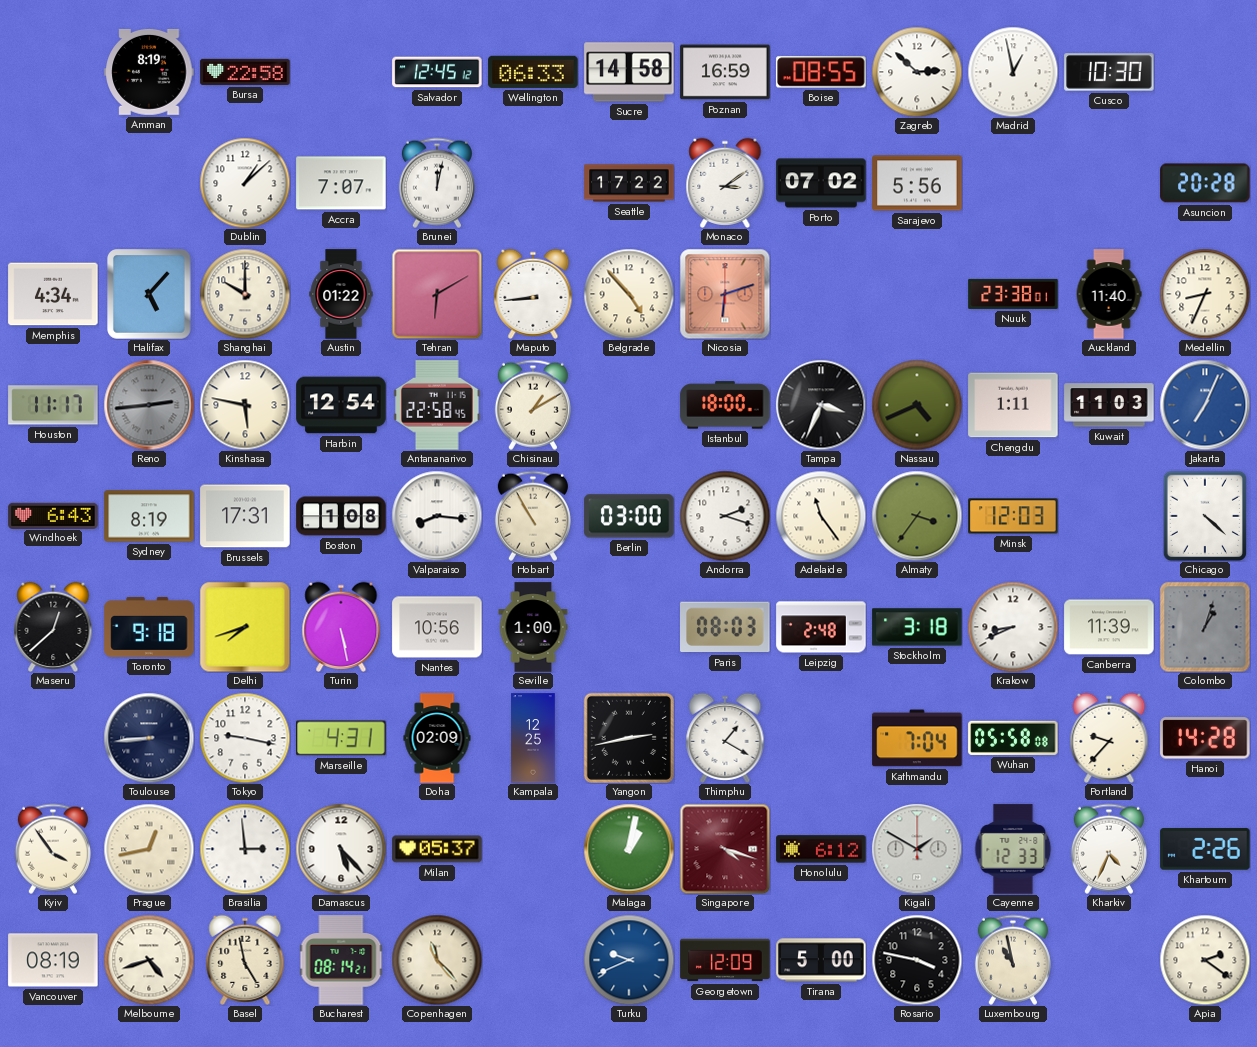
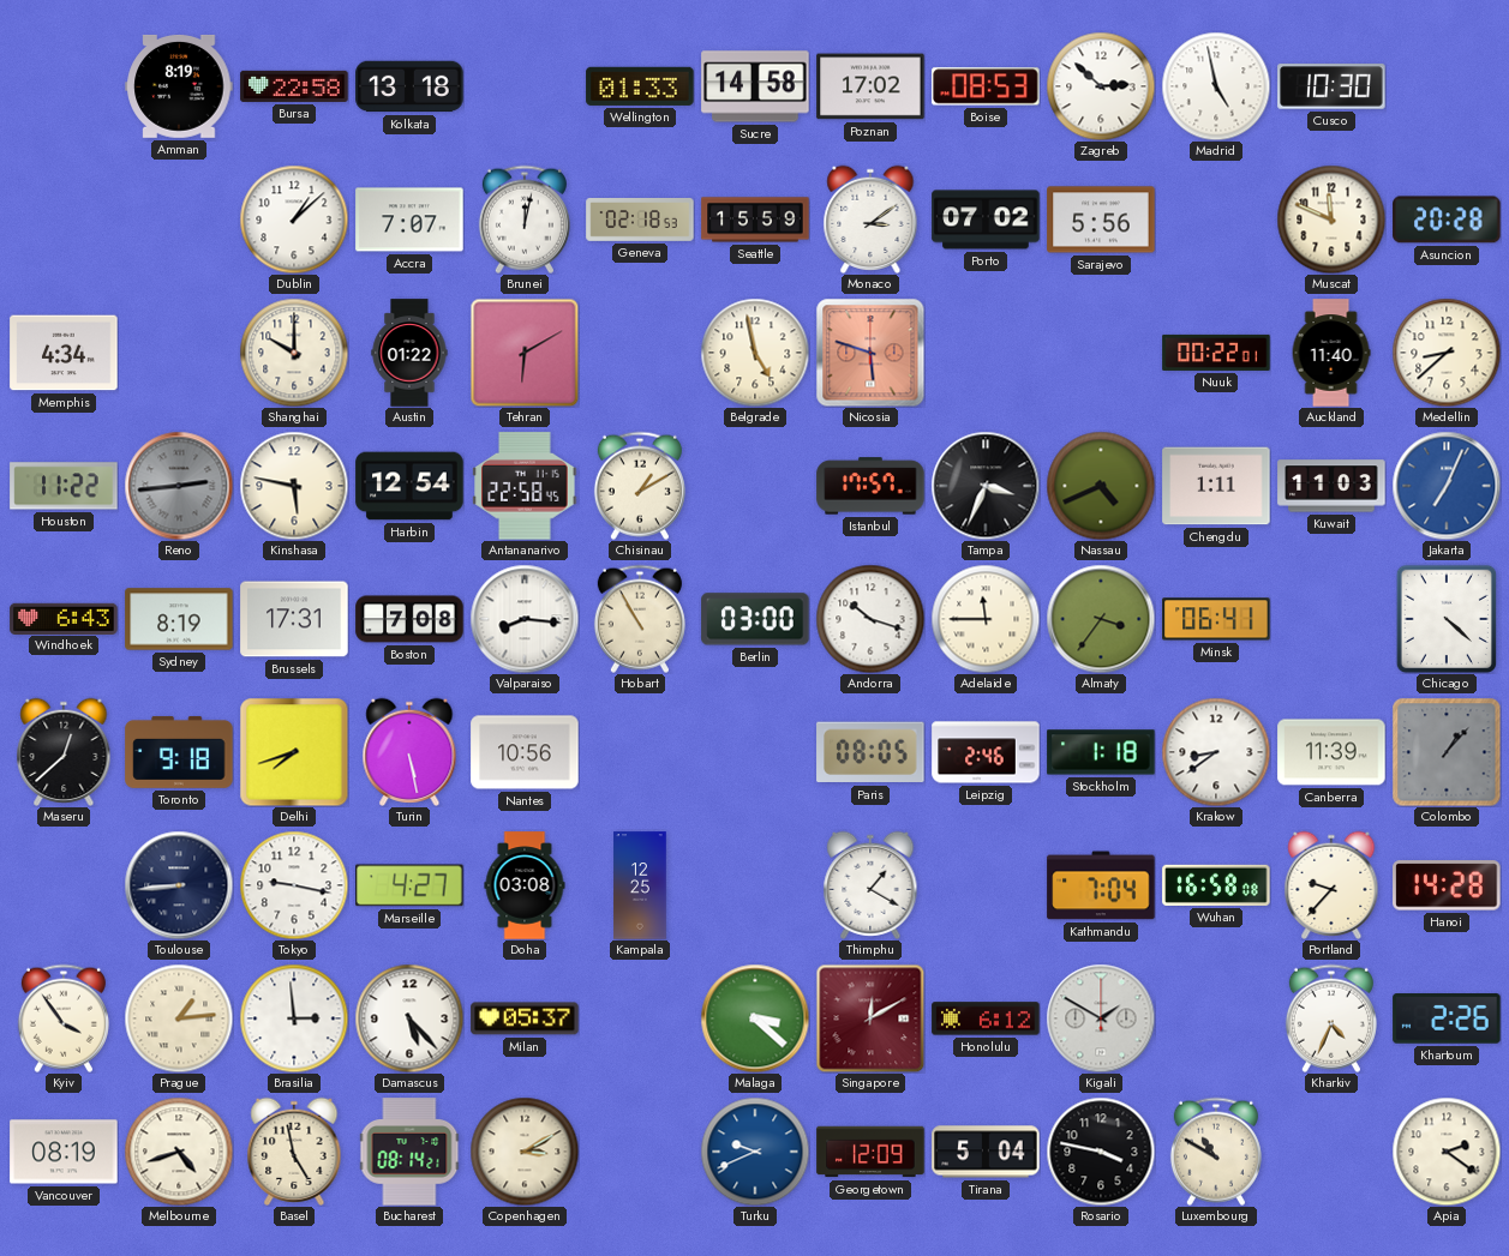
Kolkata: none -> 13:18 (409, 86)
Salvador: 12:45 -> none (437, 72)
Wellington: 06:33 -> 01:33 (640, 86)
Poznan: 16:59 -> 17:02 (870, 86)
Boise: 08:55 -> 08:53 (986, 86)
Madrid: 12:58 -> 4:58 (1216, 86)
Geneva: none -> 02:18 (640, 221)
Seattle: 17:22 -> 15:59 (755, 220)
Muscat: none -> 11:49 (1331, 220)
Halifax: 5:07 -> none (150, 295)
Maputo: 8:44 -> none (533, 294)
Belgrade: 4:53 -> 4:58 (755, 353)
Nicosia: 6:12 -> 5:48 (870, 353)
Nuuk: 23:38 -> 00:22 (1216, 353)
Medellin: 8:34 -> 8:38 (1447, 353)
Houston: 11:17 -> 11:22 (64, 486)
Istanbul: 18:00 -> 17:57 (870, 486)
Boston: 1:08 -> 7:08 (409, 619)
Andorra: 2:18 -> 10:18 (870, 619)
Adelaide: 11:24 -> 11:45 (986, 619)
Minsk: 12:03 -> 06:41 (1216, 619)
Seville: 1:00 -> none (533, 627)
Paris: 08:03 -> 08:05 (870, 752)
Leipzig: 2:48 -> 2:46 (986, 752)
Stockholm: 3:18 -> 1:18 (1101, 752)
Krakow: 8:41 -> 8:39 (1216, 752)
Colombo: 1:03 -> 1:07 (1447, 752)
Marseille: 4:31 -> 4:27 (409, 885)
Doha: 02:09 -> 03:08 (525, 885)
Yangon: 2:43 -> none (629, 738)
Wuhan: 05:58 -> 16:58 (1216, 885)
Prague: 12:43 -> 1:14 (179, 1018)
Malaga: 1:02 -> 3:22 (755, 1018)
Singapore: 4:18 -> 12:10 (870, 1018)
Cayenne: 12:33 -> none (1013, 849)
Copenhagen: 11:23 -> 3:10 (525, 1152)
Tirana: 5:00 -> 5:04 (986, 1152)
Luxembourg: 10:58 -> 10:50 (1216, 1152)
